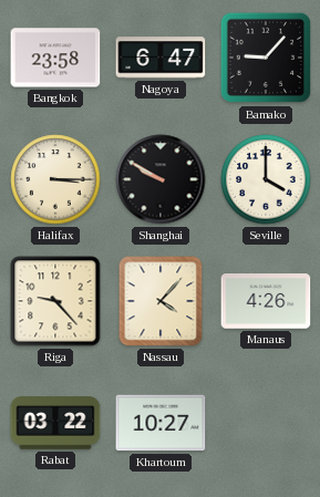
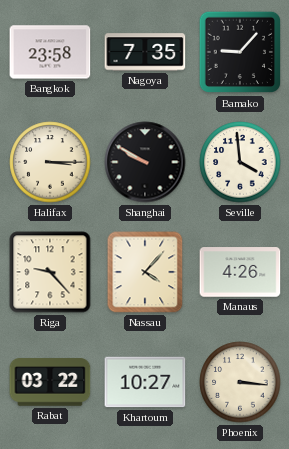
Nagoya: 6:47 -> 7:35 (145, 52)
Seville: 4:00 -> 3:59 (240, 162)
Phoenix: none -> 3:16 (240, 382)
